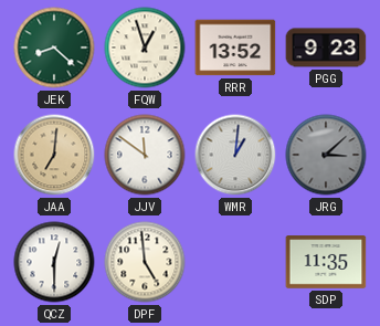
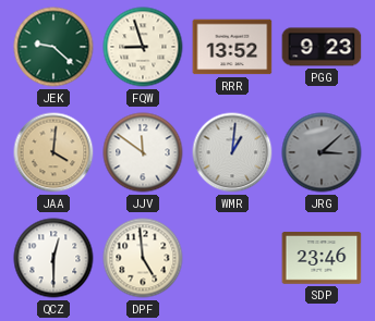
JEK: 8:22 -> 9:22 (53, 47)
FQW: 12:57 -> 8:57 (143, 47)
JAA: 7:01 -> 4:01 (53, 152)
SDP: 11:35 -> 23:46 (322, 258)
